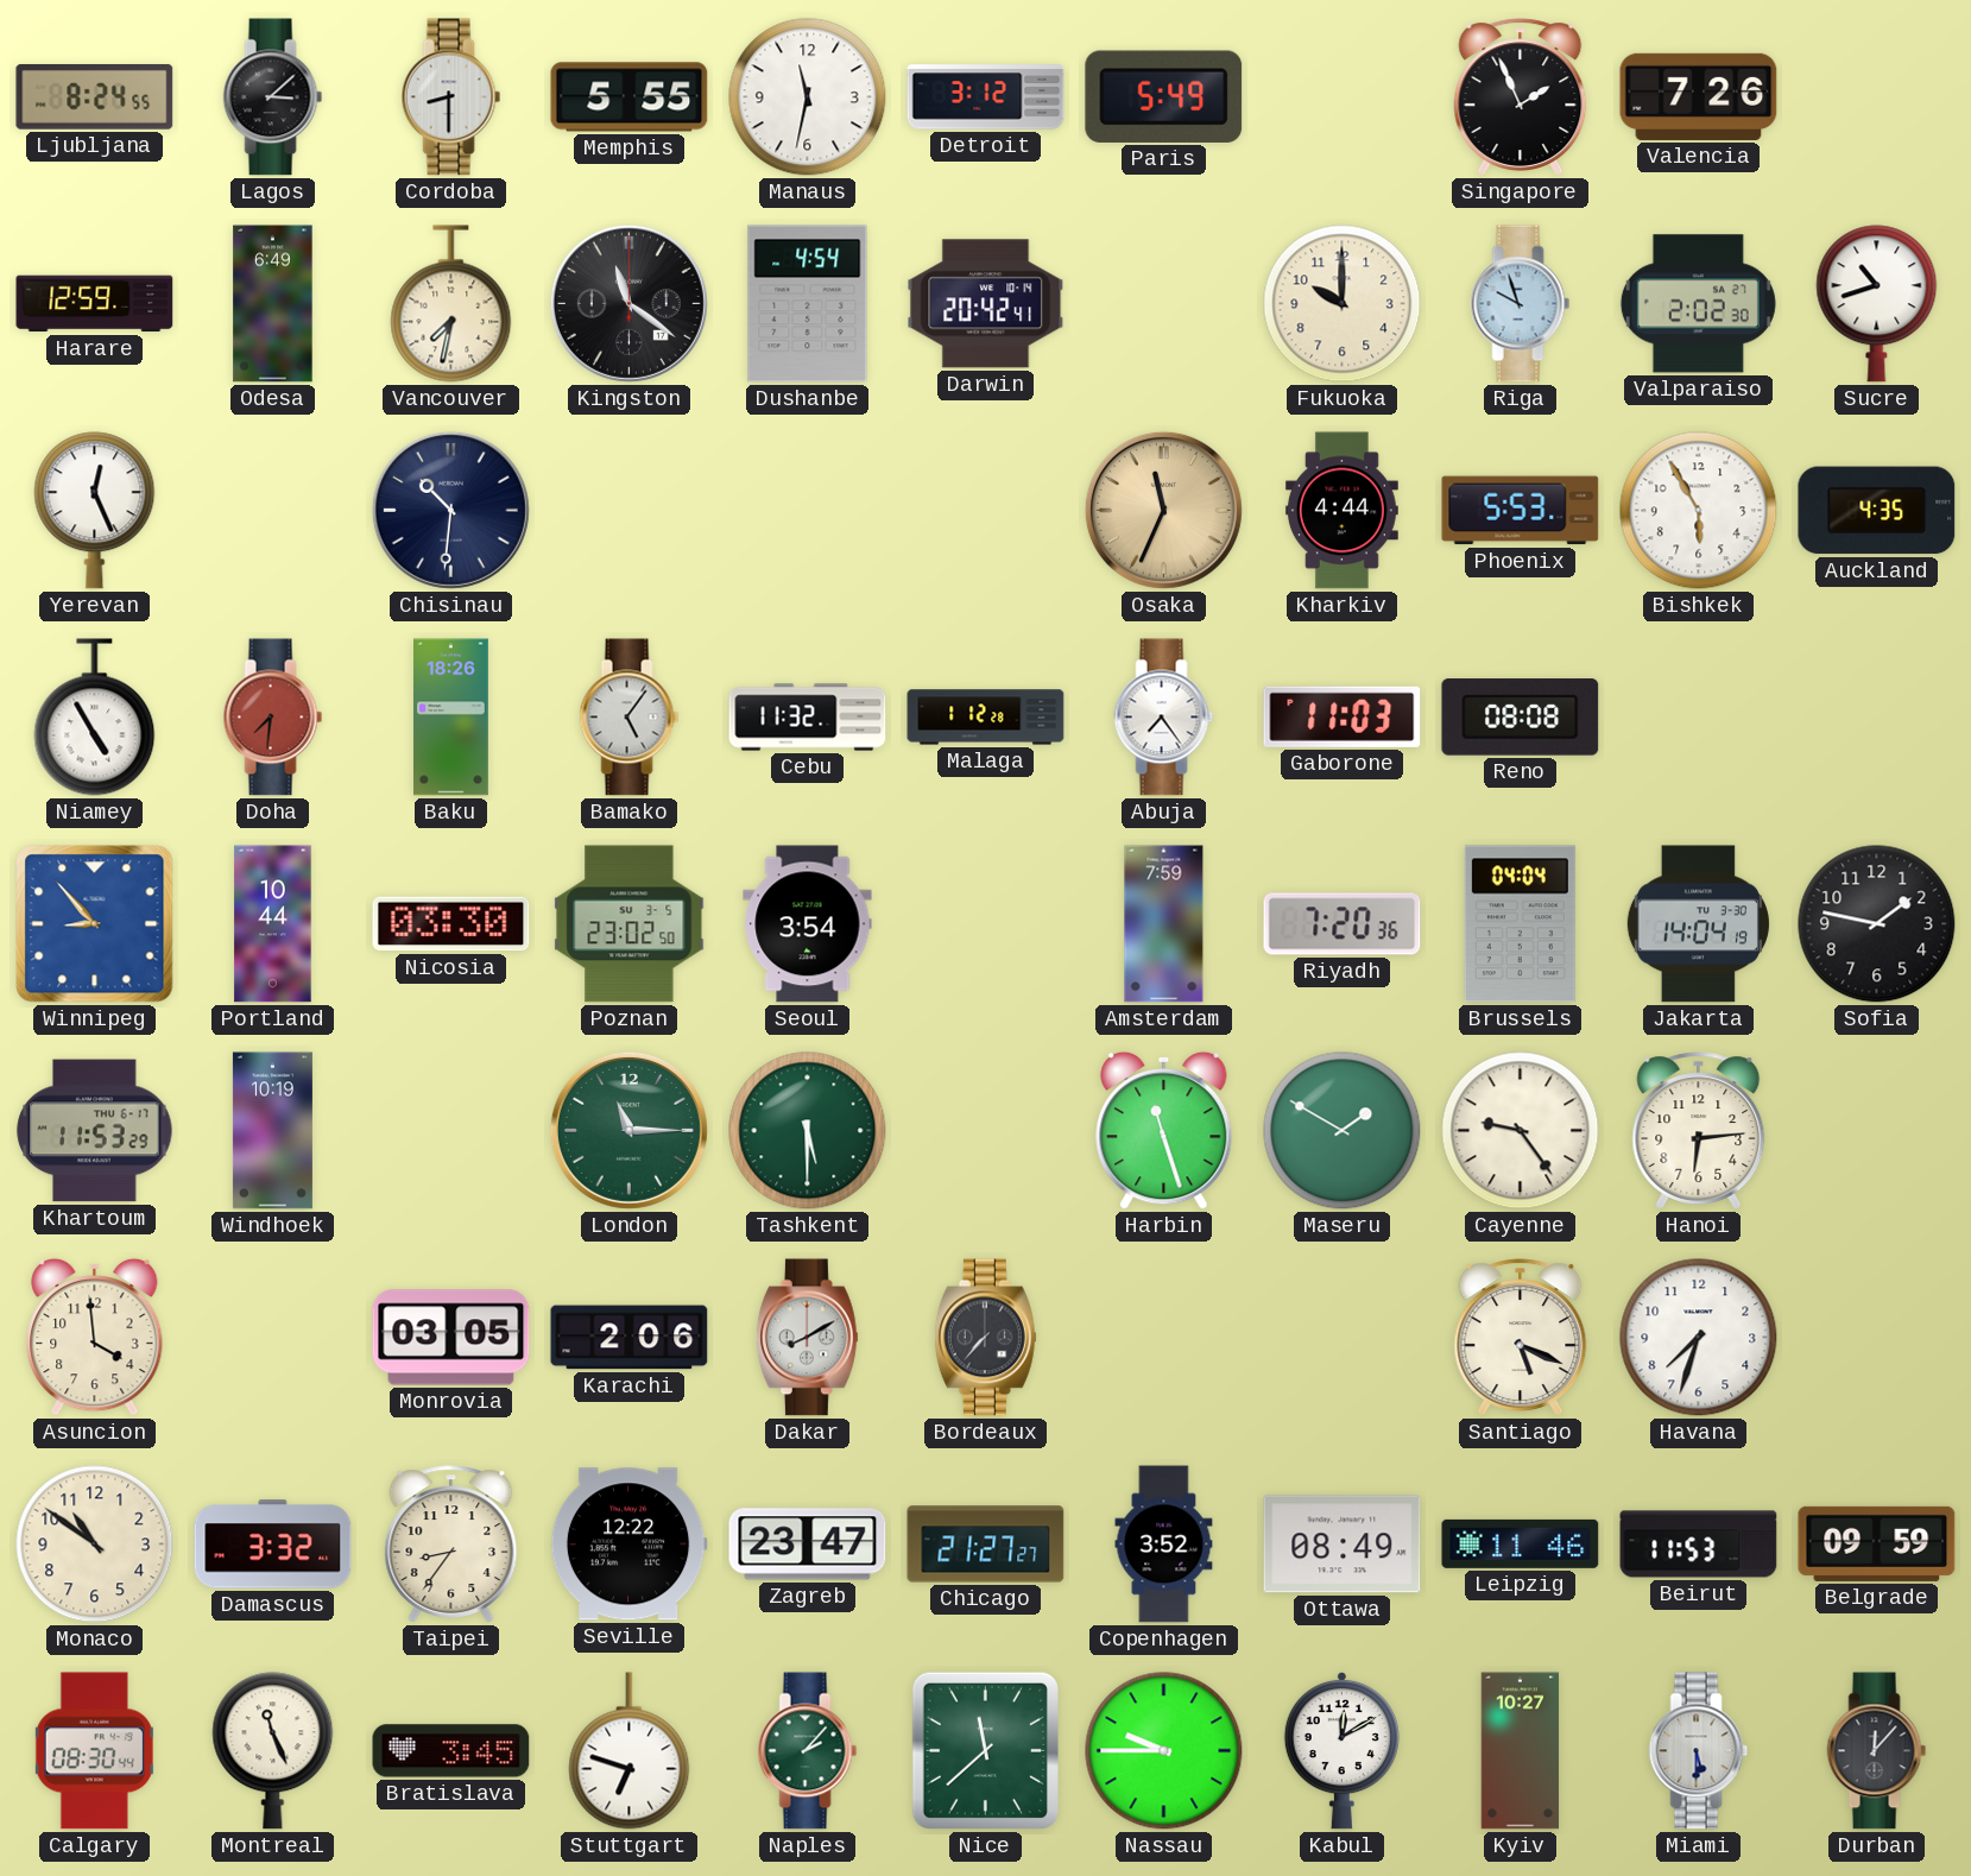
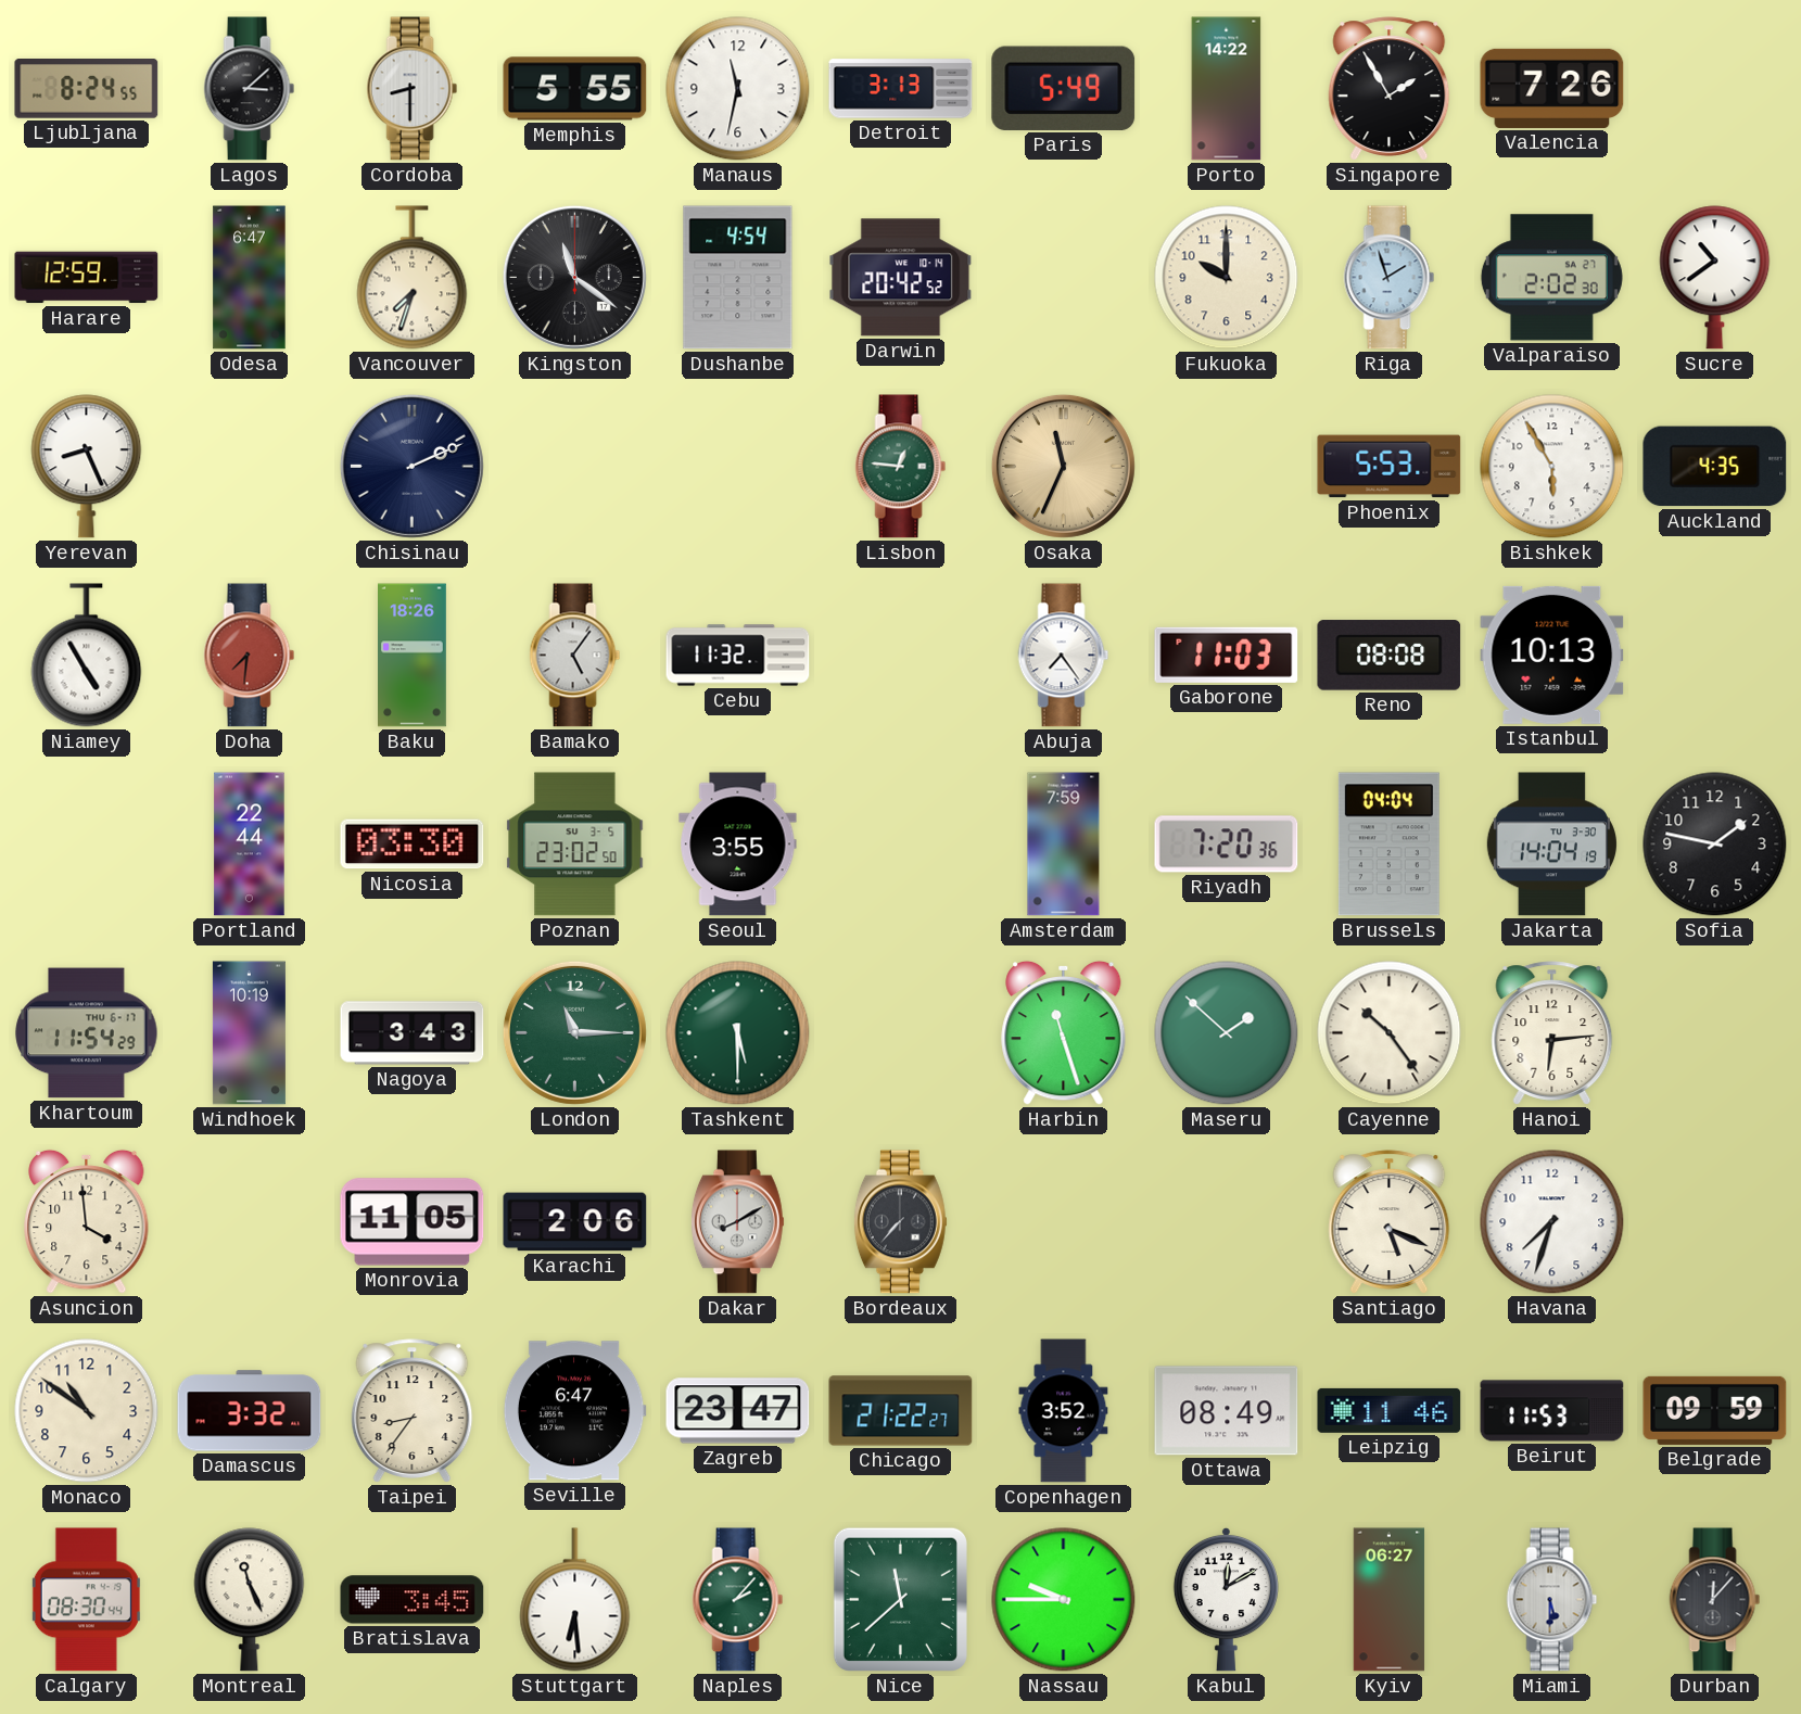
Detroit: 3:12 -> 3:13 (901, 89)
Porto: none -> 14:22 (1227, 89)
Singapore: 1:56 -> 1:55 (1390, 89)
Odesa: 6:49 -> 6:47 (250, 278)
Vancouver: 7:32 -> 7:33 (413, 278)
Darwin: 20:42:41 -> 20:42:52 (901, 278)
Riga: 9:57 -> 1:57 (1390, 278)
Sucre: 10:42 -> 10:39 (1715, 278)
Yerevan: 12:26 -> 8:26 (87, 467)
Chisinau: 10:31 -> 2:11 (411, 466)
Lisbon: none -> 12:46 (901, 467)
Kharkiv: 4:44 -> none (1341, 511)
Malaga: 1:12 -> none (986, 718)
Istanbul: none -> 10:13 (1552, 655)
Winnipeg: 8:53 -> none (95, 924)
Portland: 10:44 -> 22:44 (250, 845)
Seoul: 3:54 -> 3:55 (738, 845)
Khartoum: 11:53 -> 11:54 (87, 1033)
Nagoya: none -> 3:43 (413, 1033)
Maseru: 1:50 -> 1:52 (1227, 1033)
Cayenne: 9:24 -> 10:24 (1390, 1033)
Monrovia: 03:05 -> 11:05 (413, 1222)
Seville: 12:22 -> 6:47 (574, 1411)
Chicago: 21:27 -> 21:22 (901, 1411)
Stuttgart: 6:48 -> 6:29 (575, 1600)
Kyiv: 10:27 -> 06:27 (1390, 1600)
